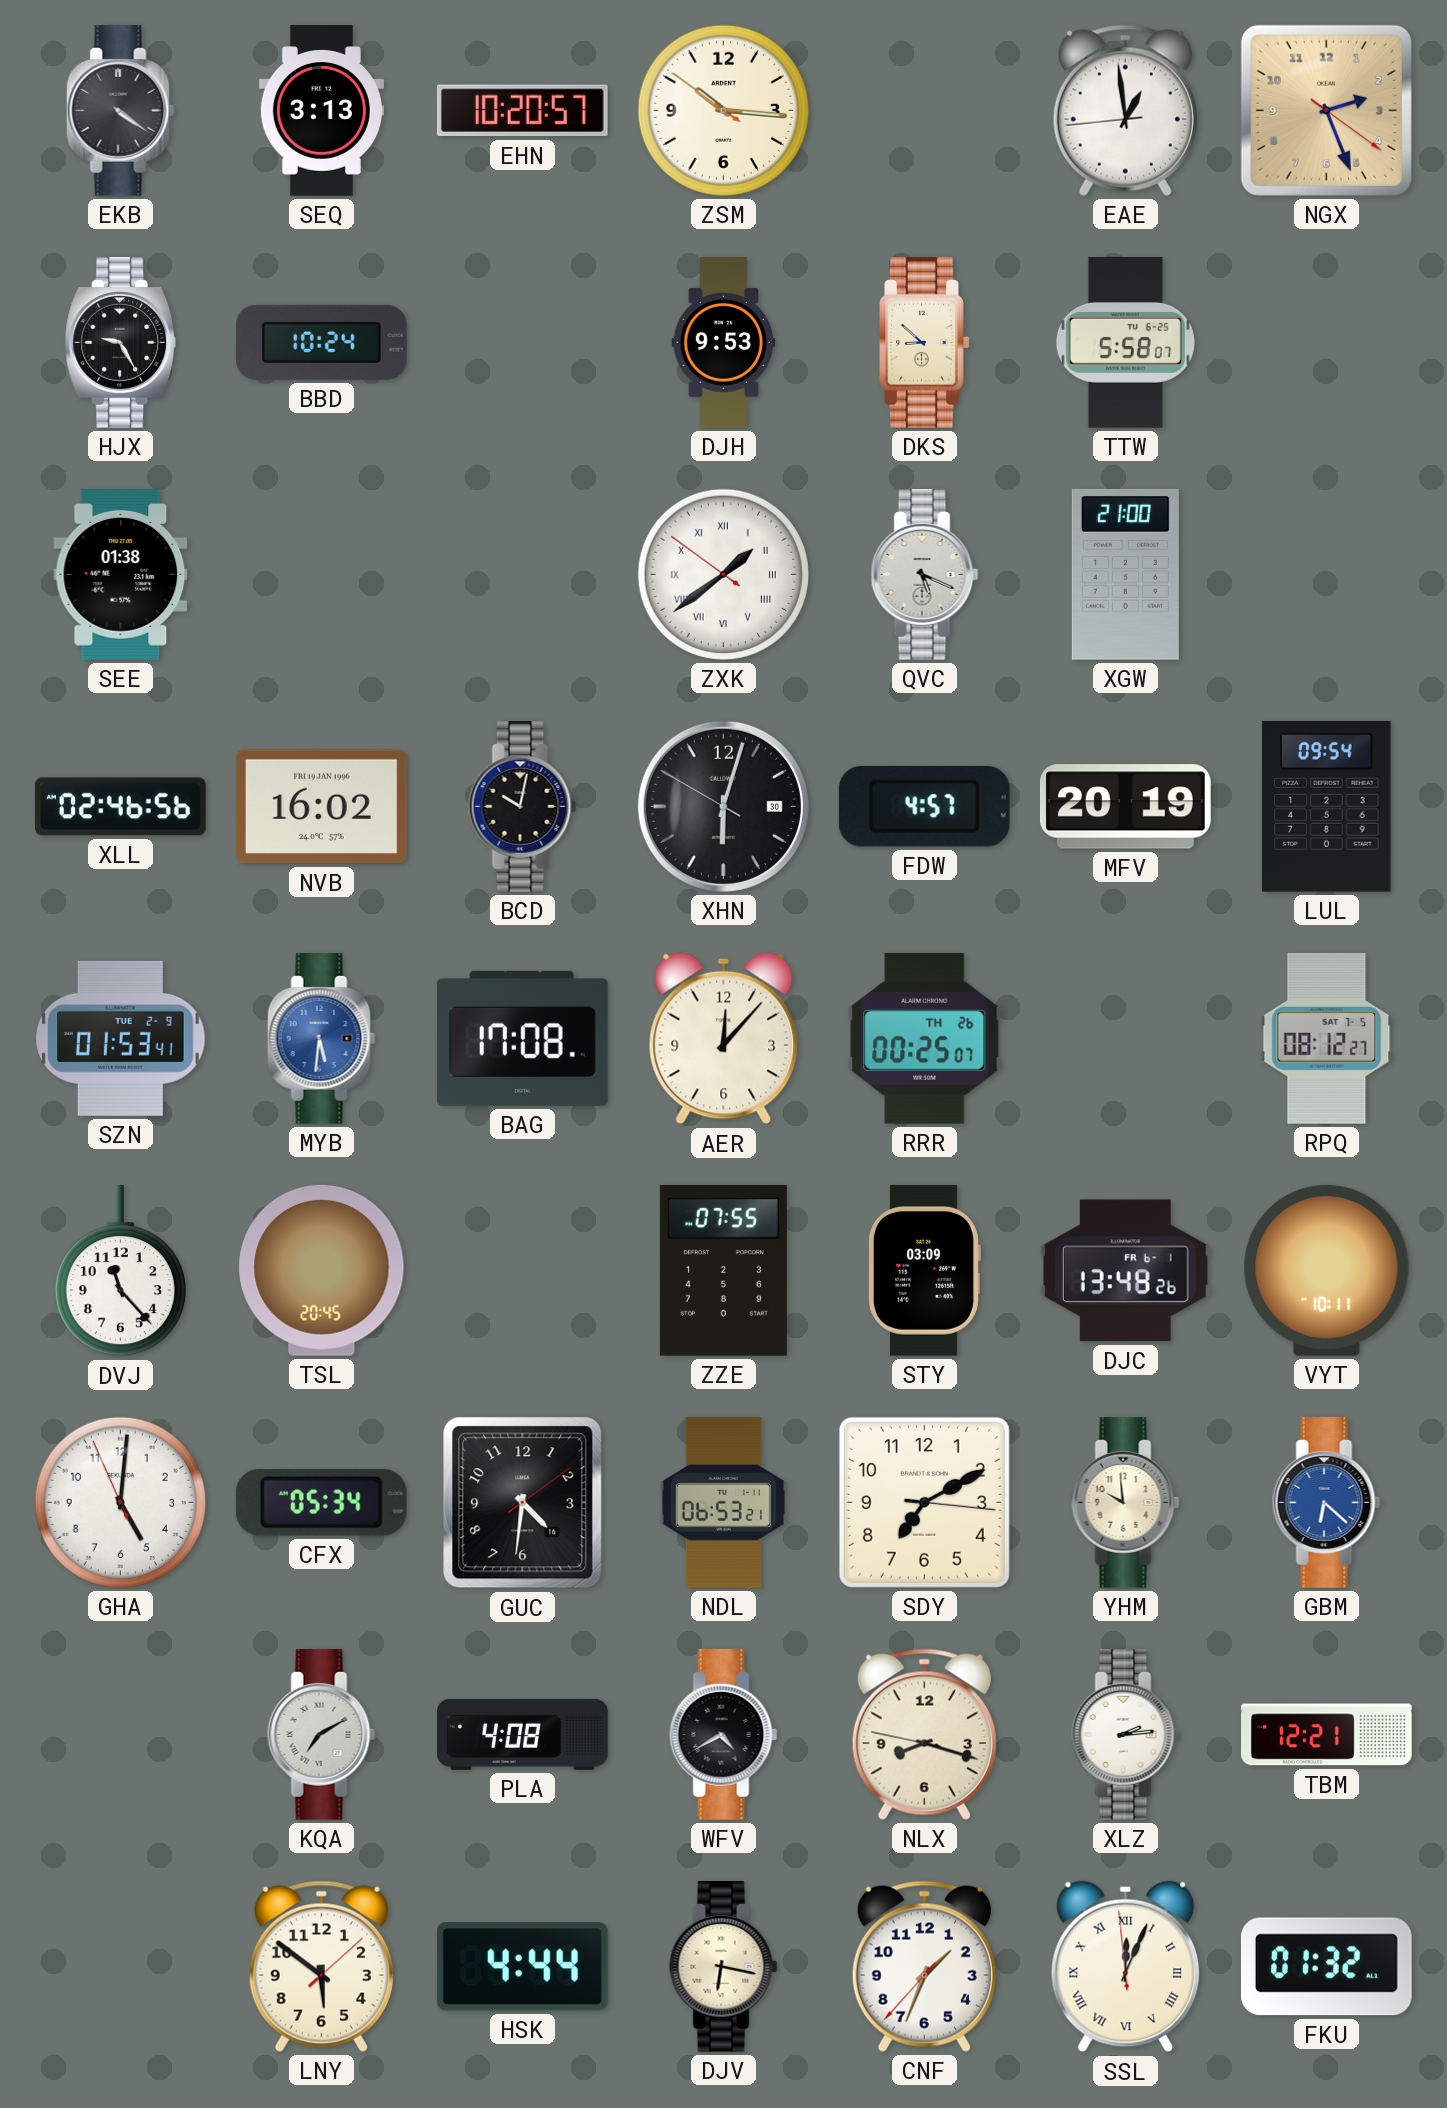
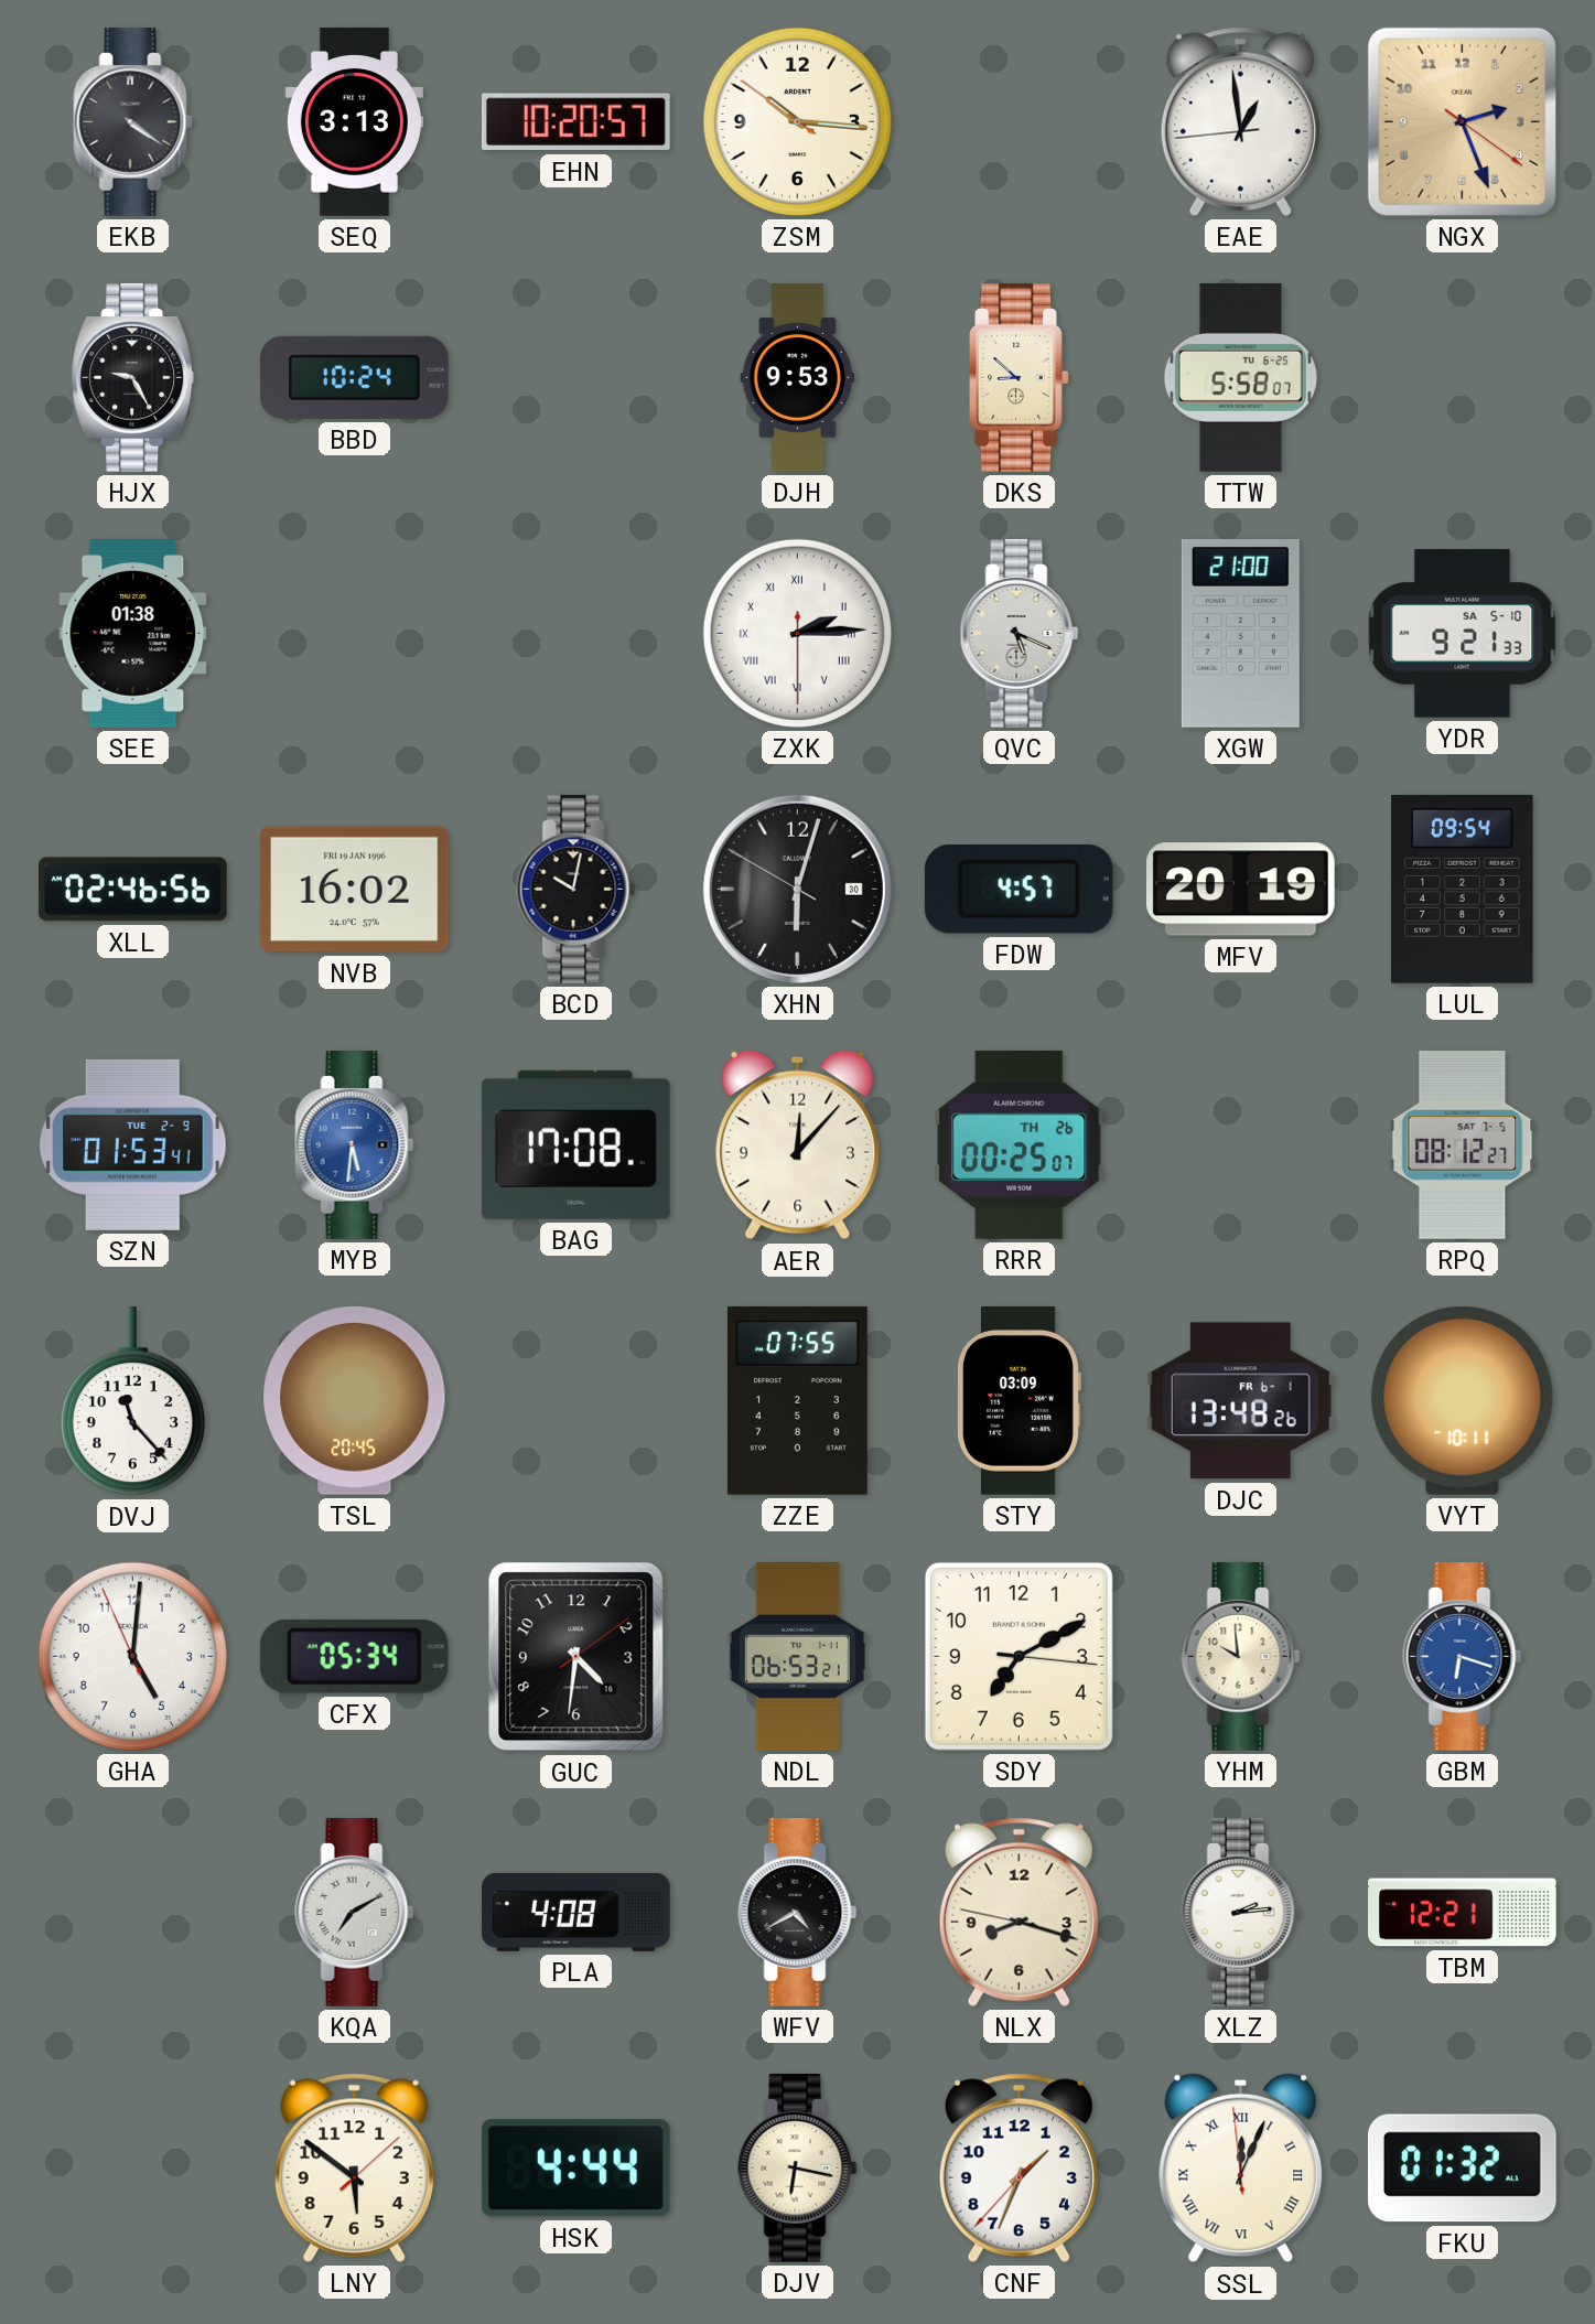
ZXK: 1:38 -> 2:14 (797, 633)
YDR: none -> 9:21 (1463, 634)
GBM: 6:22 -> 6:18 (1463, 1657)
